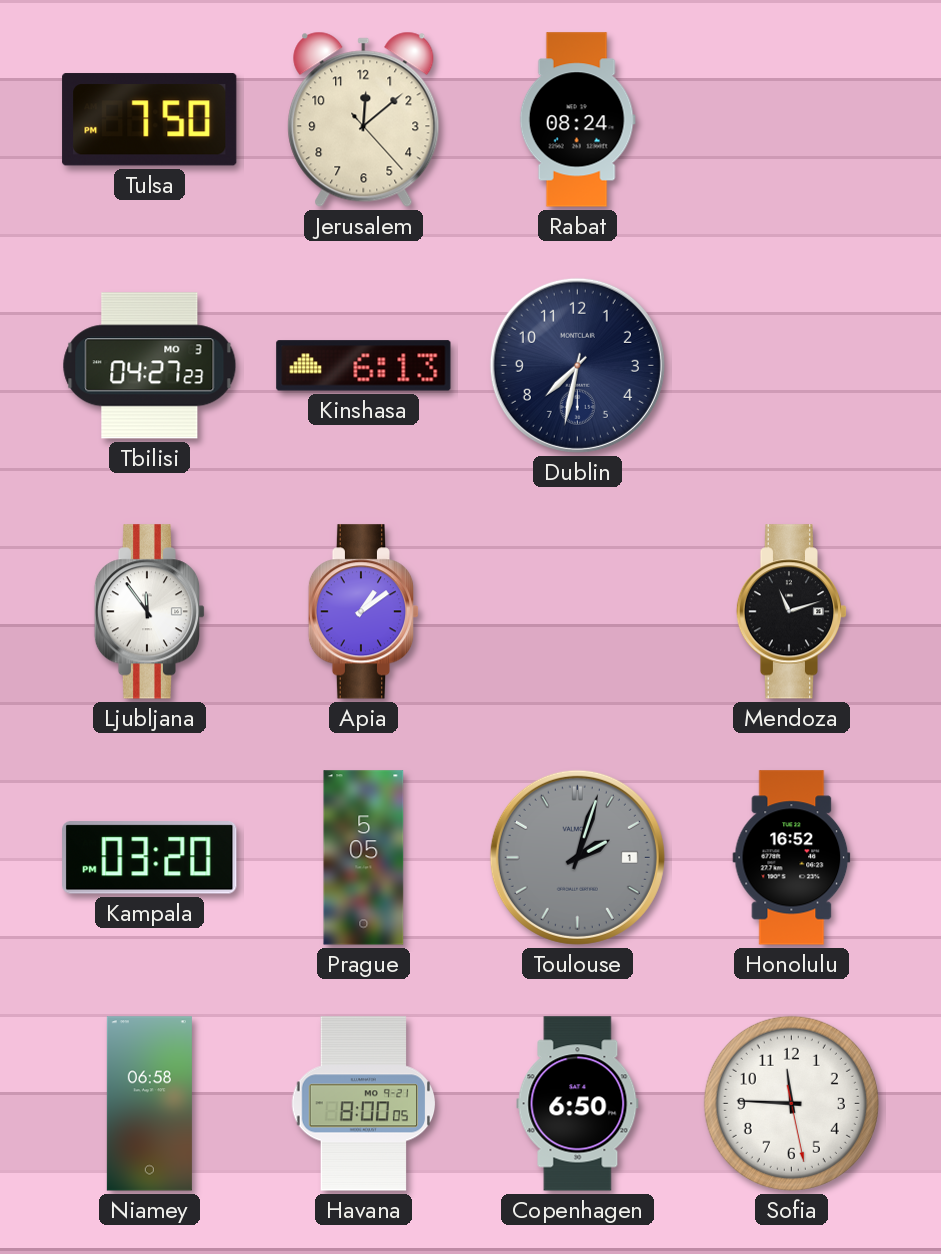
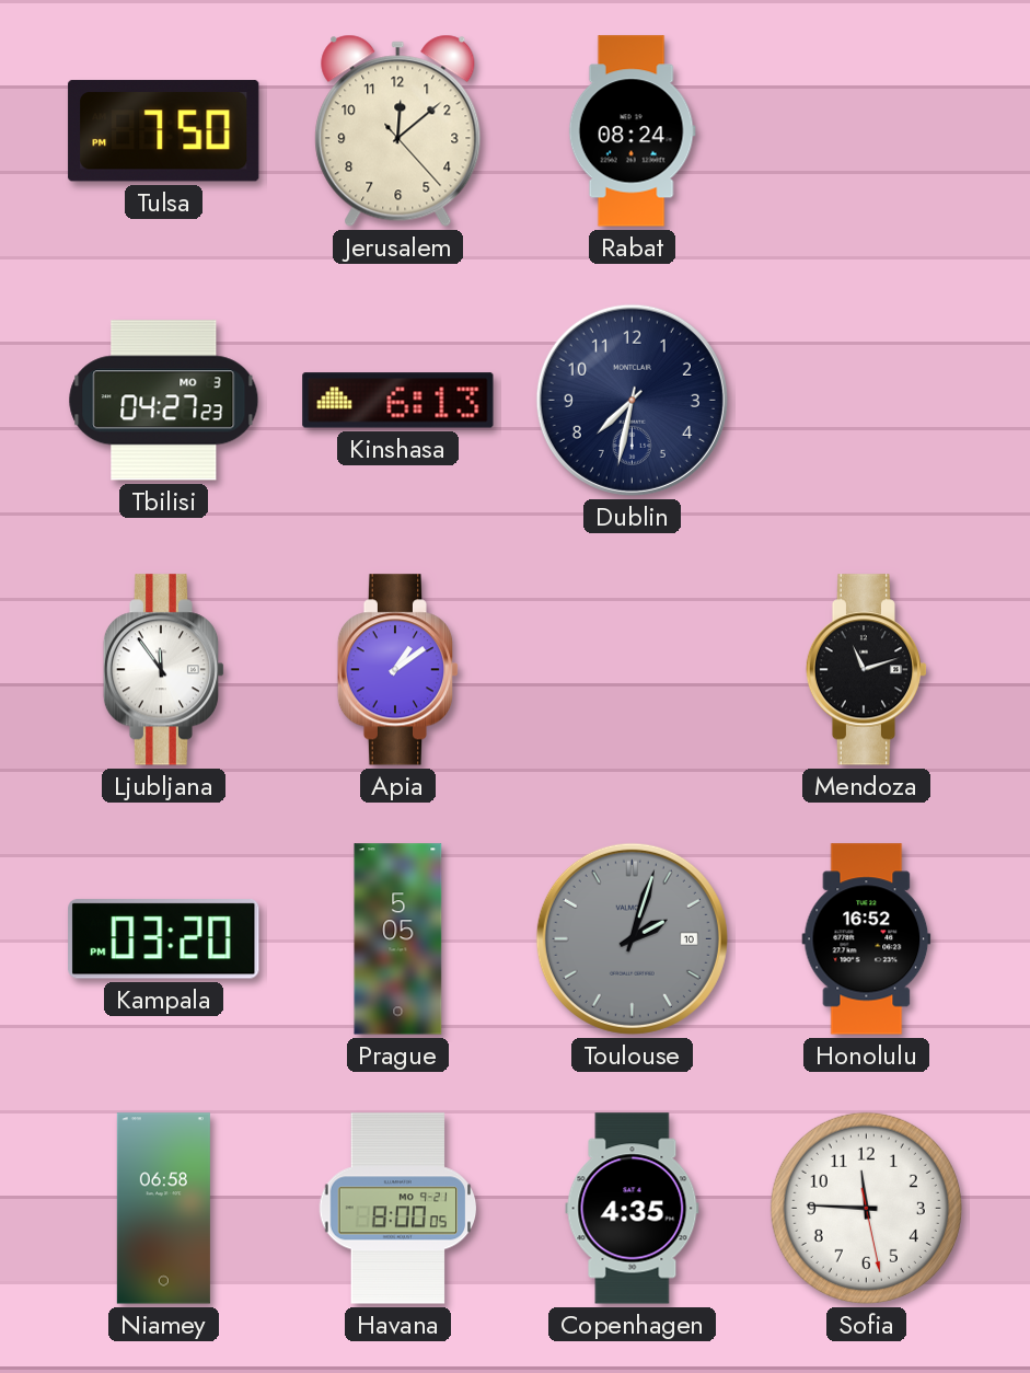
Toulouse date: 1 -> 10 (632, 938)
Copenhagen: 6:50 -> 4:35 (633, 1209)
